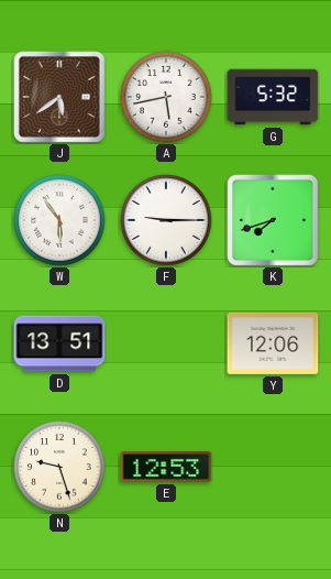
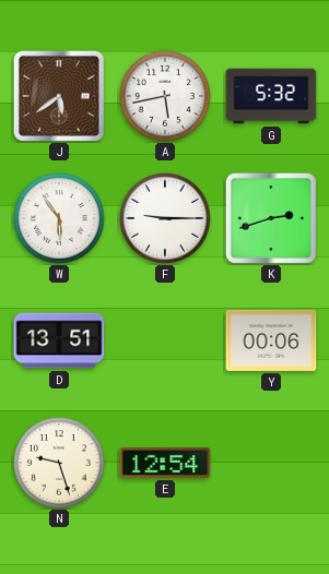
K: 7:42 -> 2:42 (271, 218)
Y: 12:06 -> 00:06 (271, 340)
E: 12:53 -> 12:54 (165, 463)
